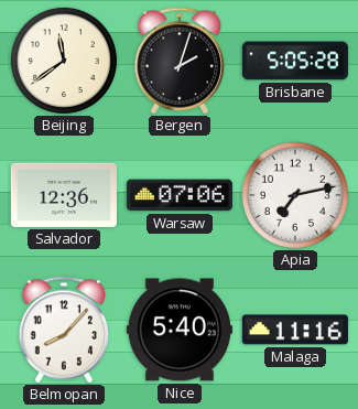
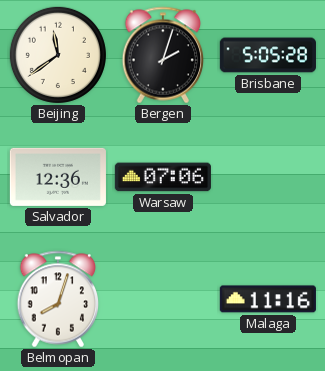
Apia: 7:13 -> none (295, 195)
Belmopan: 8:07 -> 8:03 (58, 299)
Nice: 5:40 -> none (180, 330)
